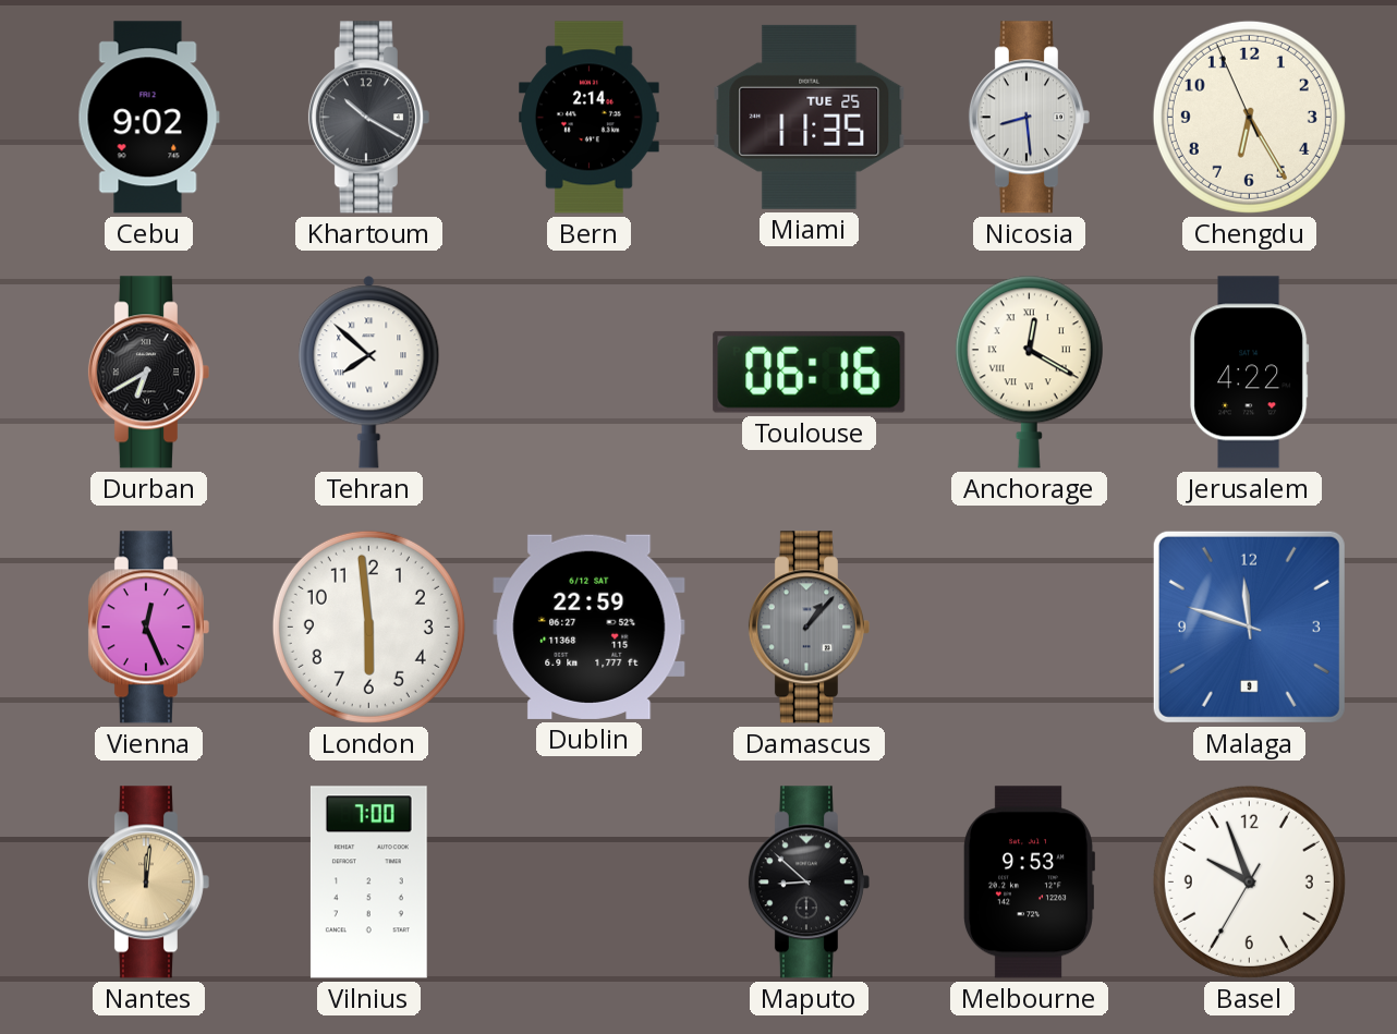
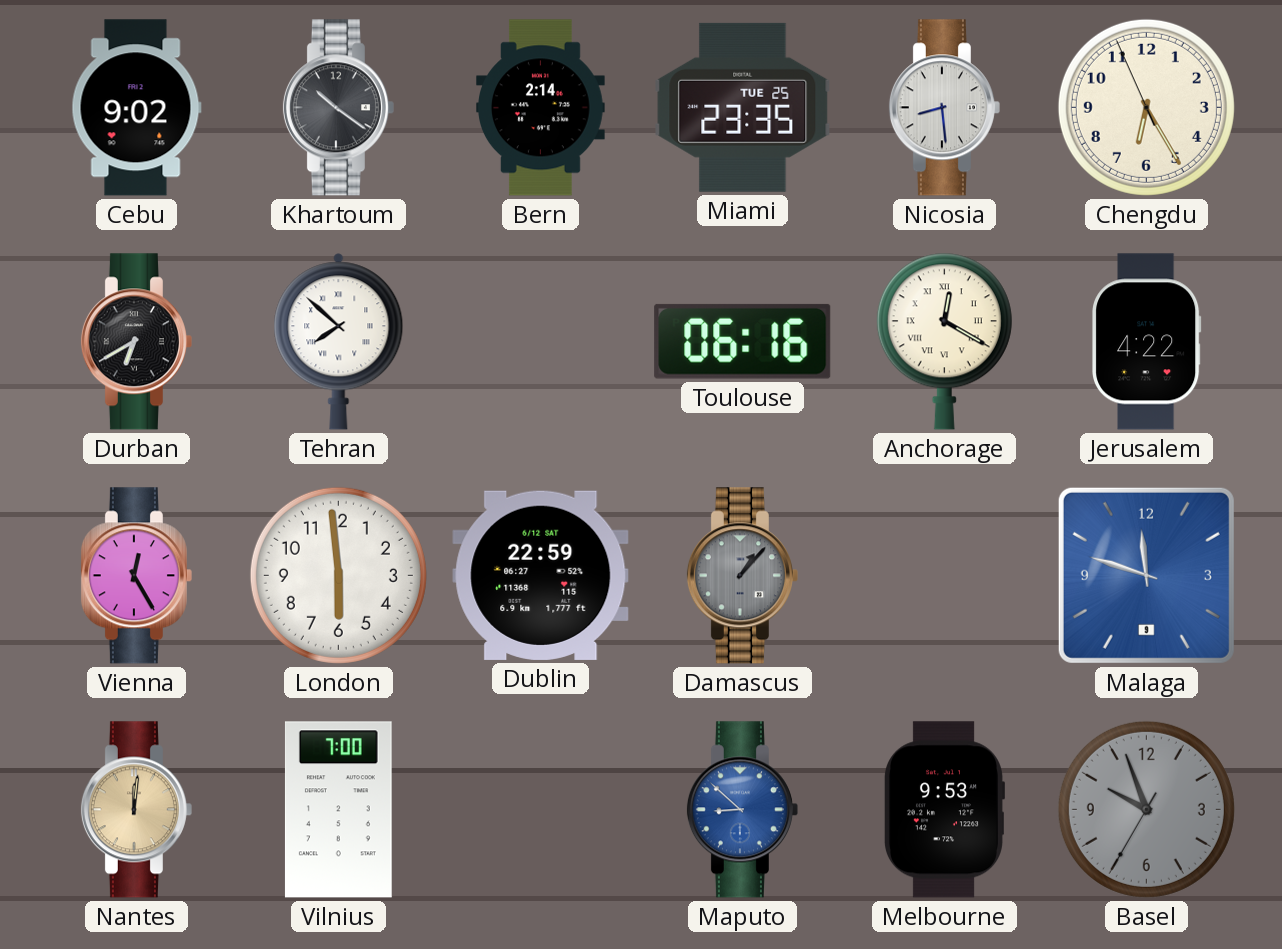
Khartoum: 10:20 -> 10:21 (338, 108)
Miami: 11:35 -> 23:35 (743, 107)
Vienna: 12:26 -> 12:25 (136, 576)
Maputo dial: black -> blue (742, 810)
Basel dial: white -> grey (1146, 809)
